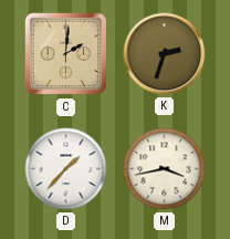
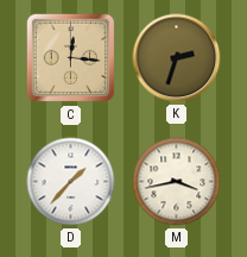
C: 2:01 -> 12:16 (71, 58)
